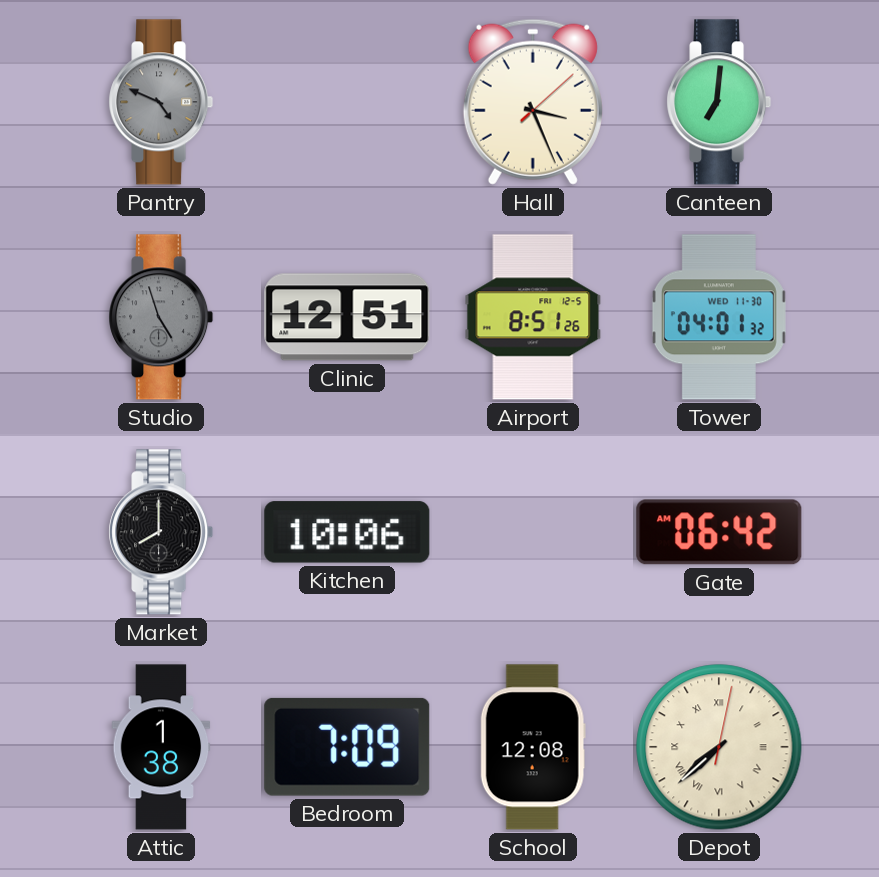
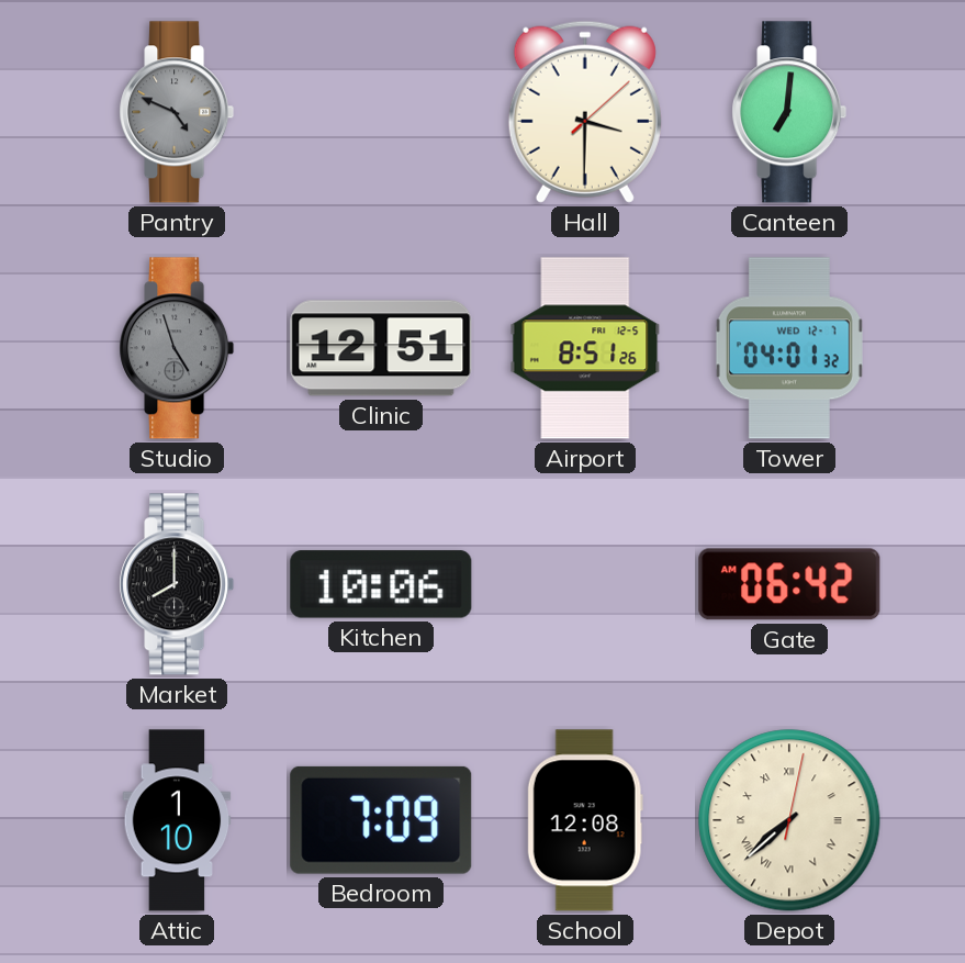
Hall: 3:26 -> 3:30 (585, 112)
Tower date: WED 11-30 -> WED 12-7 (789, 348)
Attic: 1:38 -> 1:10 (177, 820)
